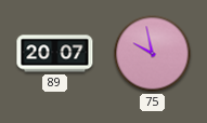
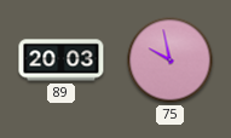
89: 20:07 -> 20:03 (62, 61)
